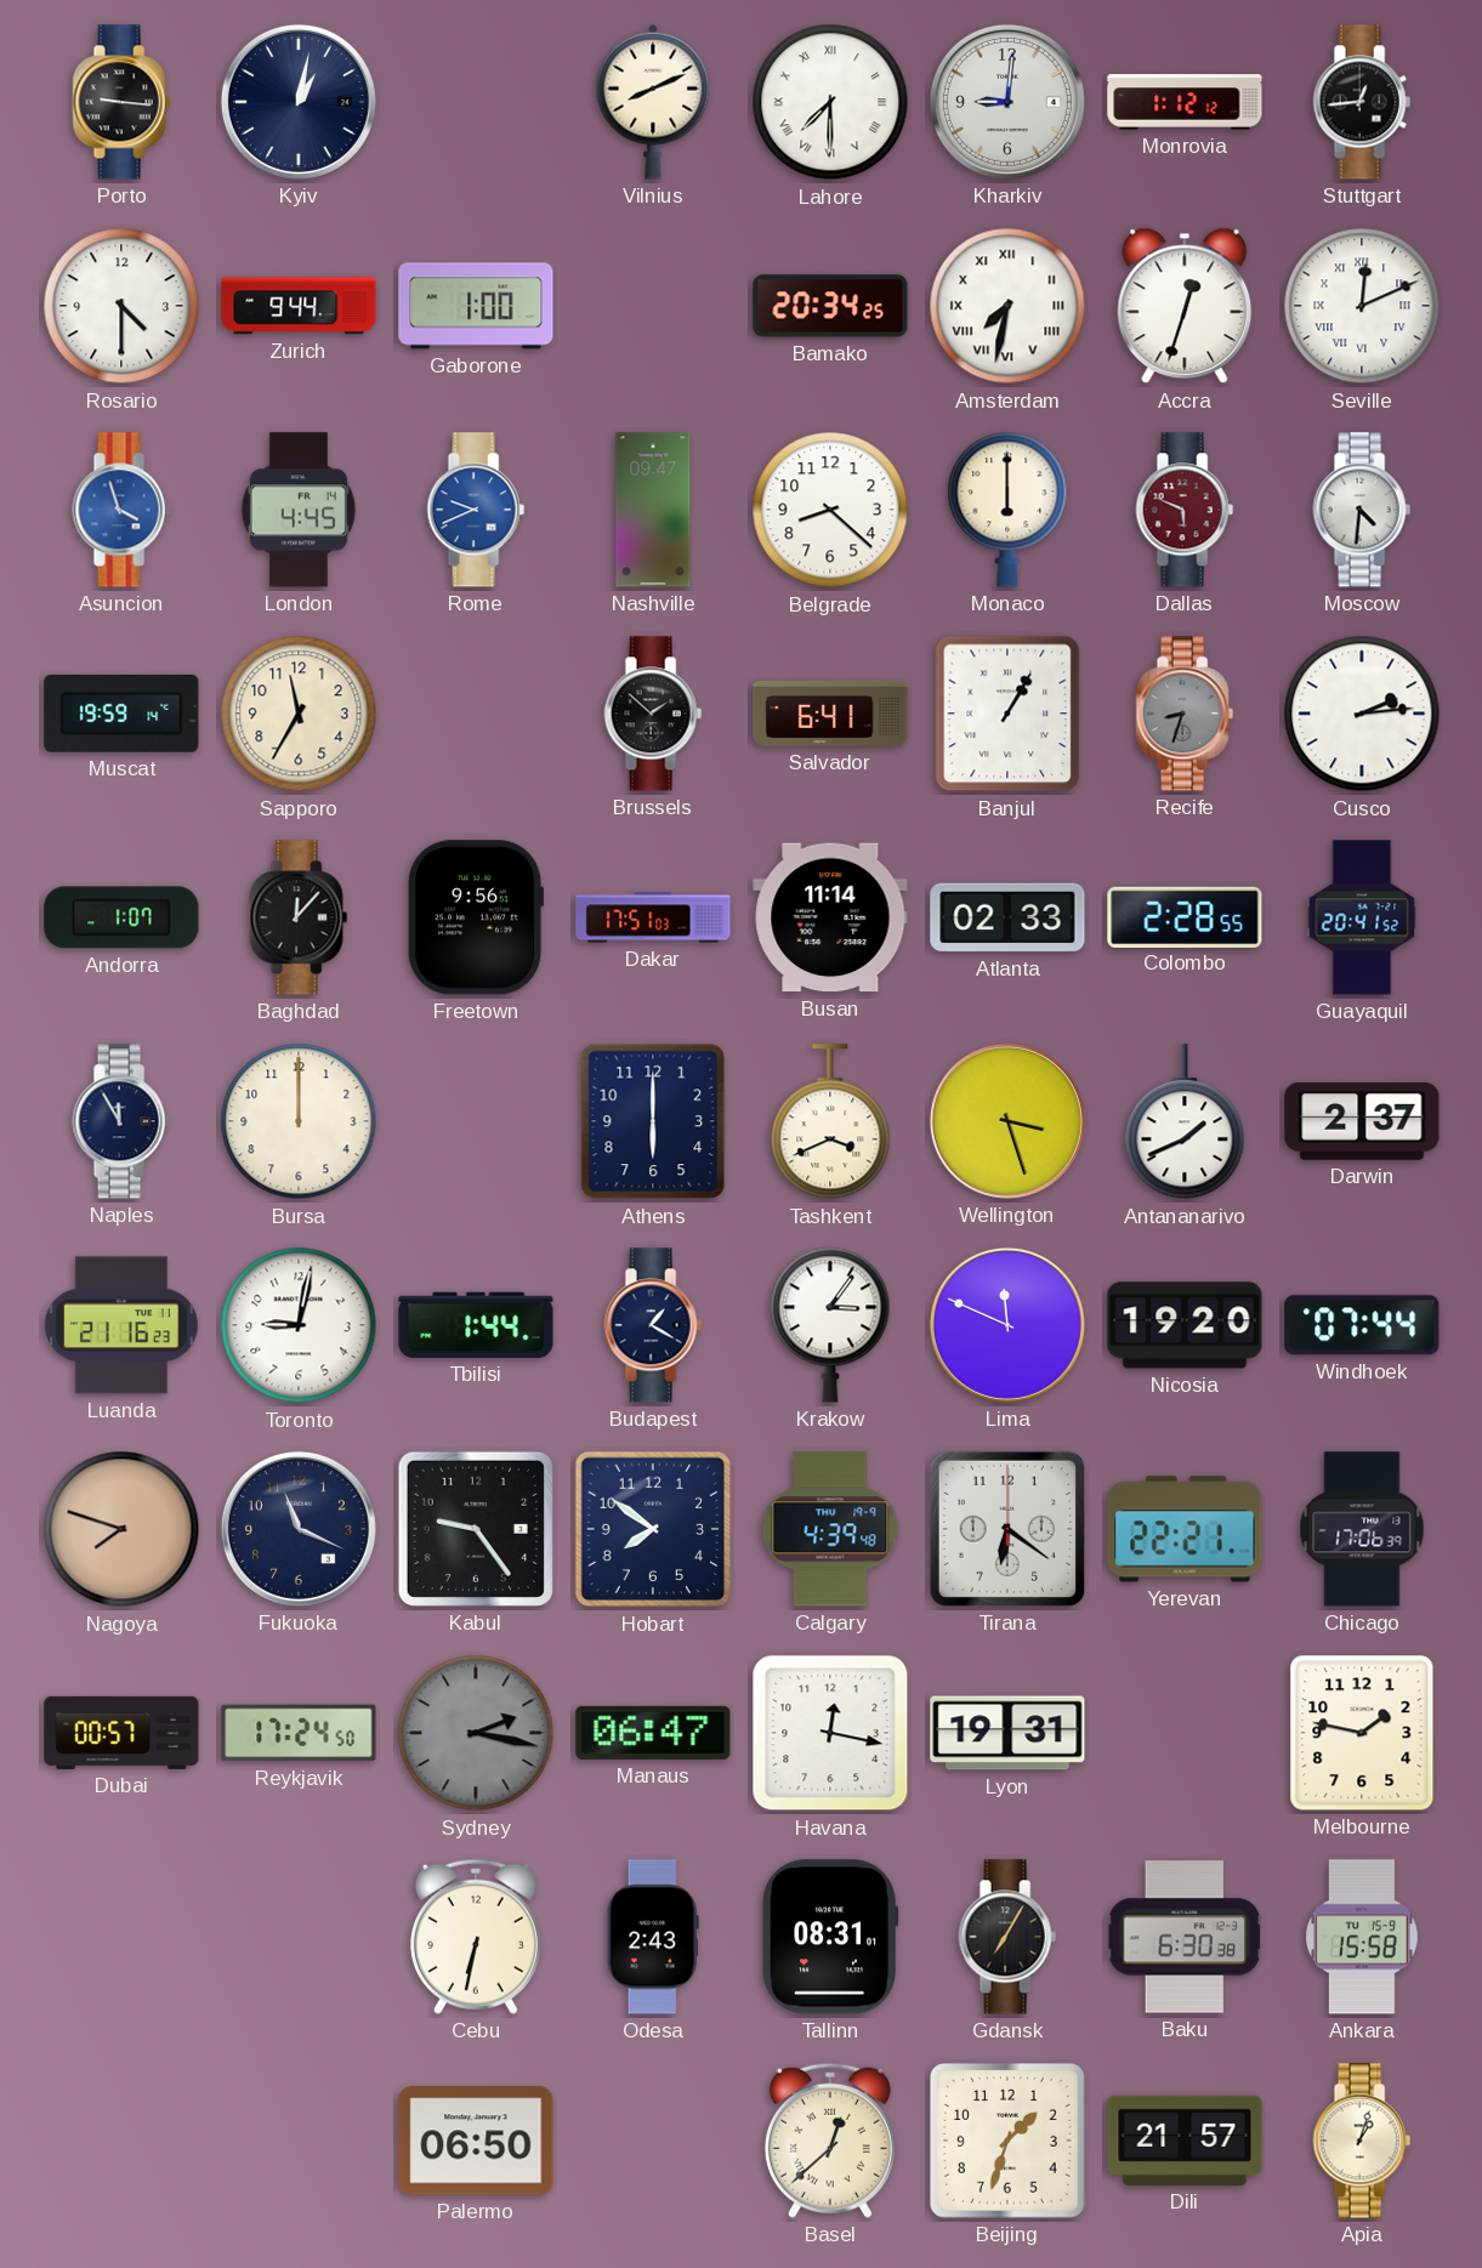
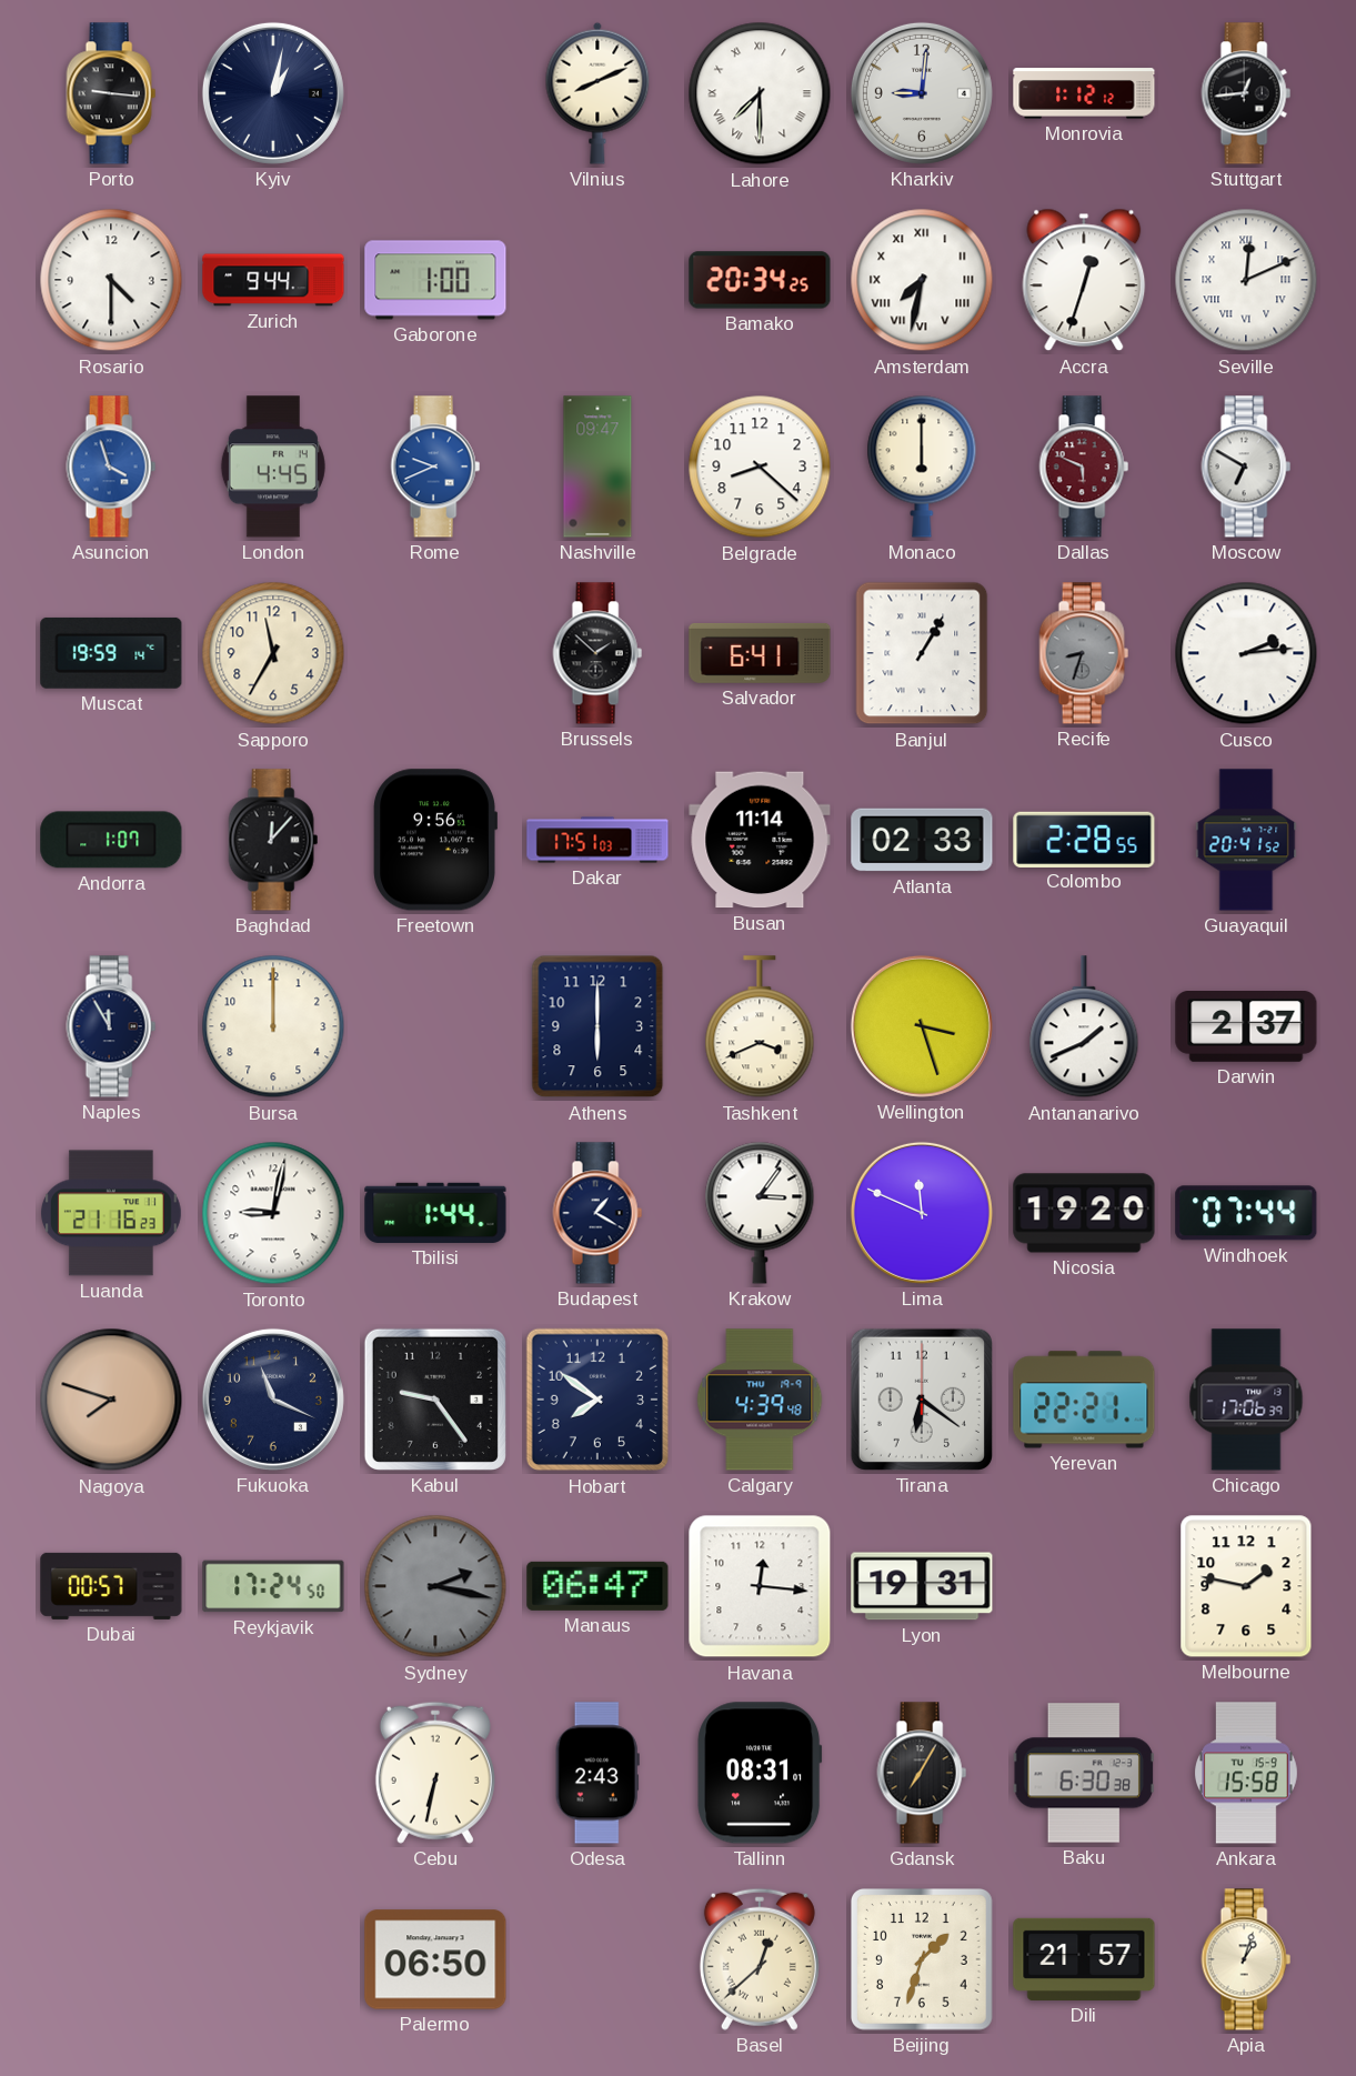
Moscow: 4:31 -> 6:50 (1246, 467)
Havana: 12:17 -> 12:16 (760, 1586)
